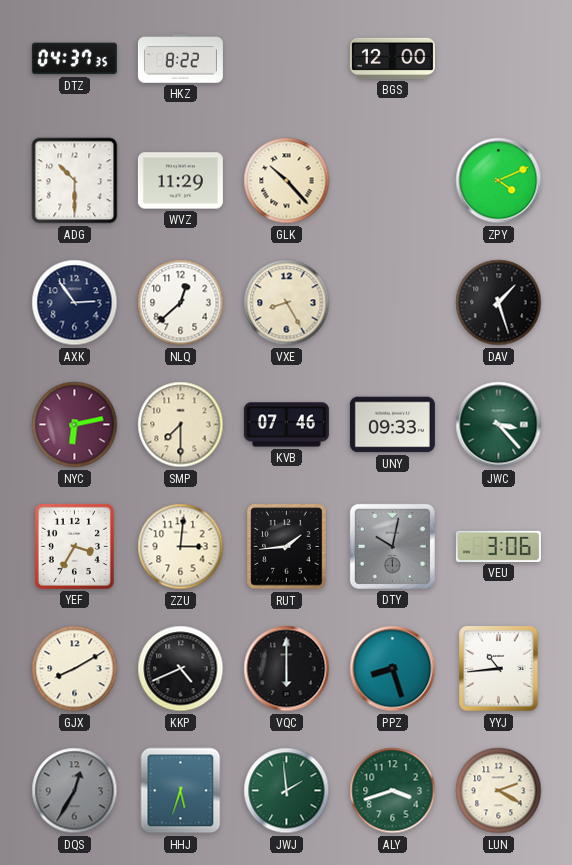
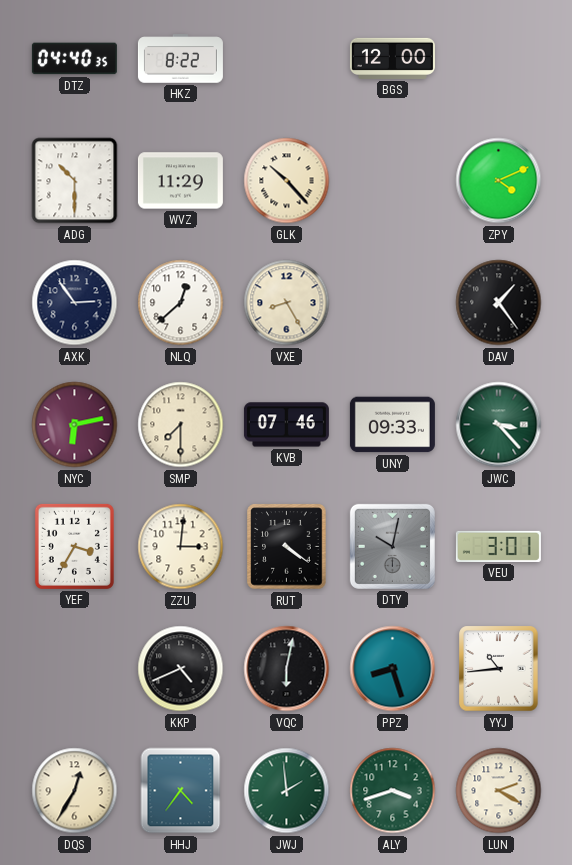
DTZ: 04:37 -> 04:40 (74, 59)
DAV: 1:27 -> 1:24 (499, 303)
RUT: 1:44 -> 4:21 (287, 547)
VEU: 3:06 -> 3:01 (498, 546)
GJX: 8:10 -> none (75, 669)
VQC: 6:00 -> 6:02 (287, 669)
DQS dial: grey -> cream (75, 791)
HHJ: 5:33 -> 4:36 (181, 791)
